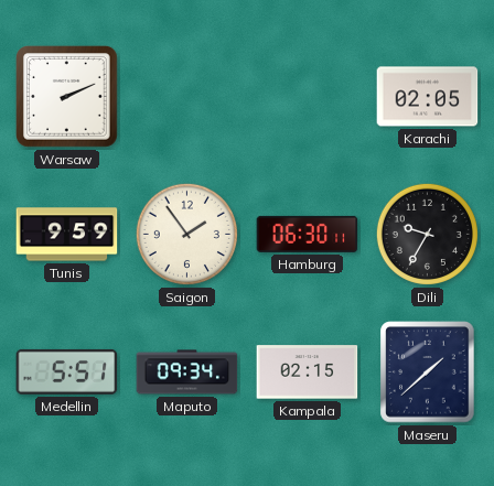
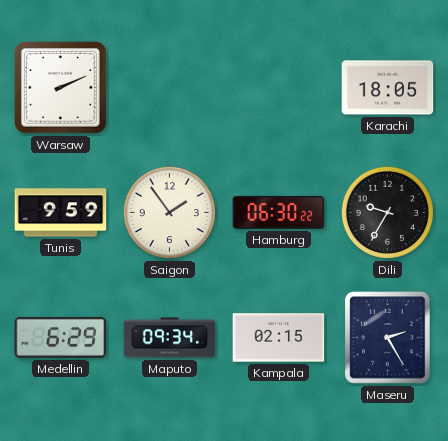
Karachi: 02:05 -> 18:05 (388, 88)
Hamburg: 06:30:11 -> 06:30:22 (279, 212)
Medellin: 5:51 -> 6:29 (61, 337)
Maseru: 1:38 -> 2:25 (388, 338)
